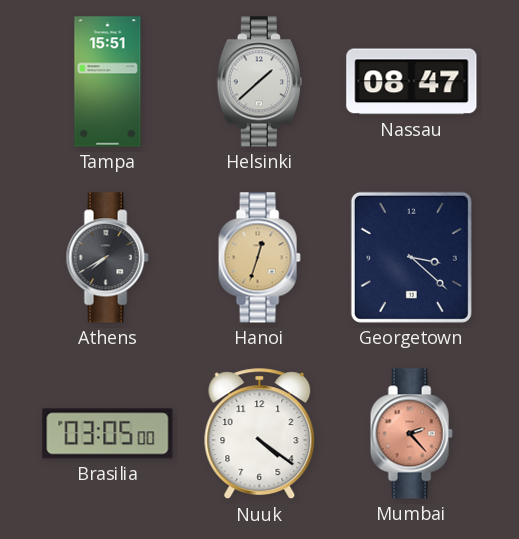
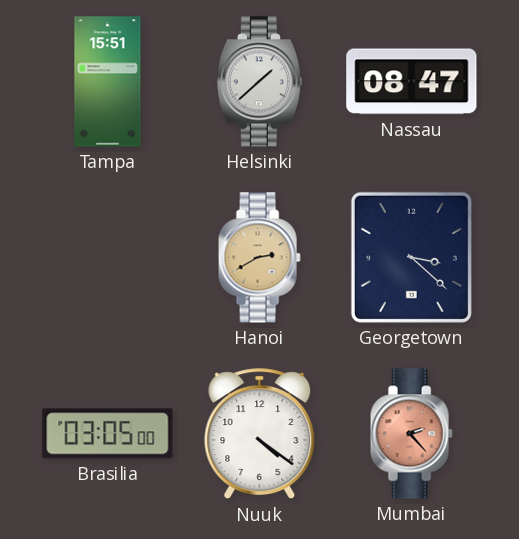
Athens: 7:40 -> none (107, 258)
Hanoi: 12:33 -> 2:40 (259, 258)
